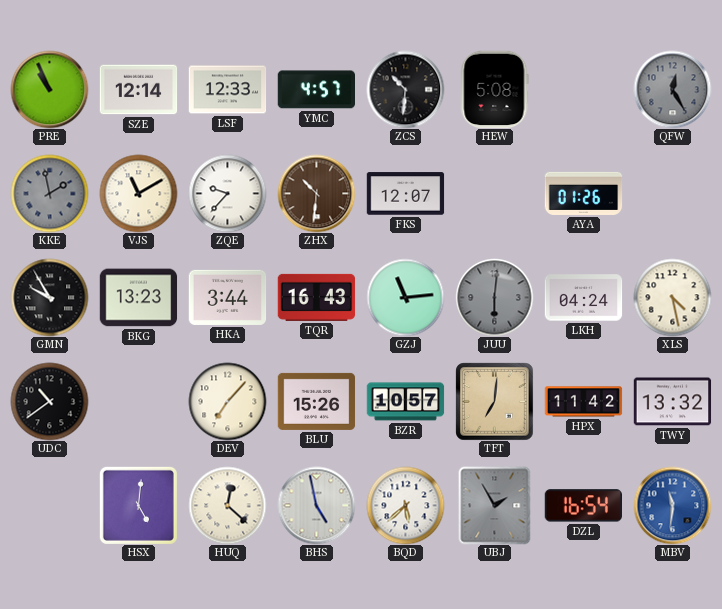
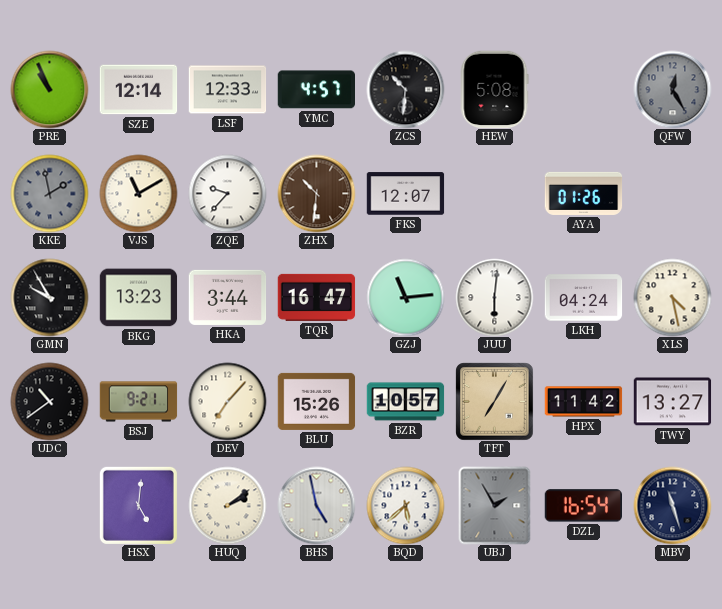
TQR: 16:43 -> 16:47 (316, 297)
JUU dial: grey -> white (494, 297)
BSJ: none -> 9:21 (138, 402)
TFT: 7:01 -> 7:05 (494, 401)
TWY: 13:32 -> 13:27 (672, 402)
HUQ: 12:22 -> 2:09 (227, 505)
MBV: 11:31 -> 11:27 (672, 505)
MBV dial: blue -> navy (672, 505)
